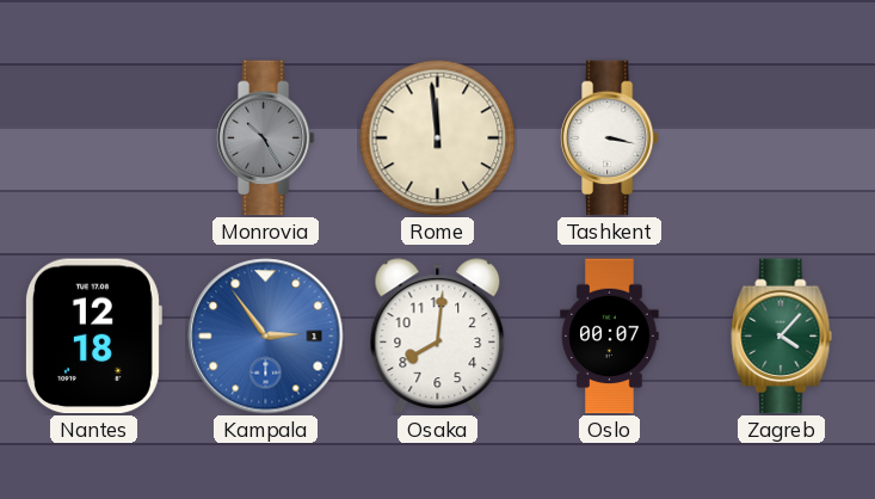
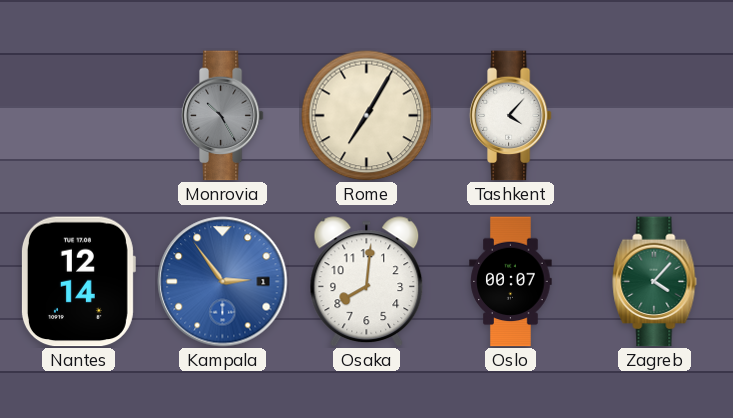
Rome: 11:59 -> 7:05 (367, 116)
Tashkent: 3:17 -> 4:07 (510, 116)
Nantes: 12:18 -> 12:14 (78, 282)
